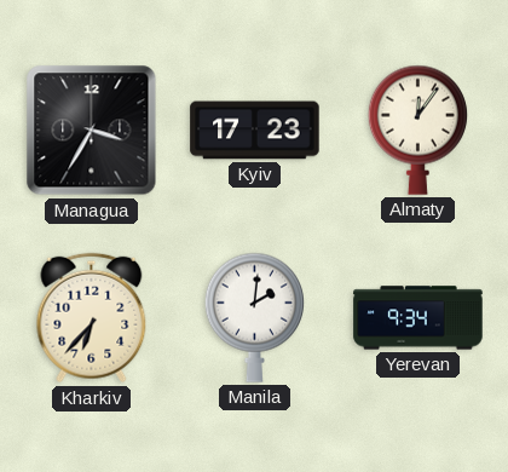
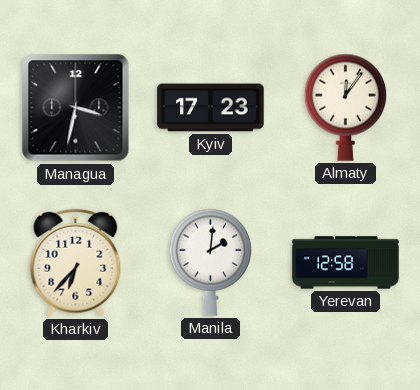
Managua: 3:35 -> 3:32 (76, 108)
Yerevan: 9:34 -> 12:58 (346, 263)
